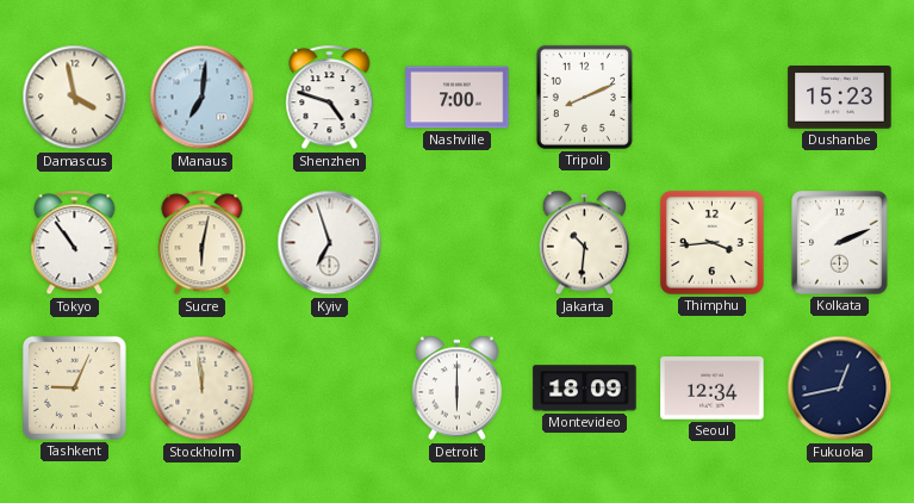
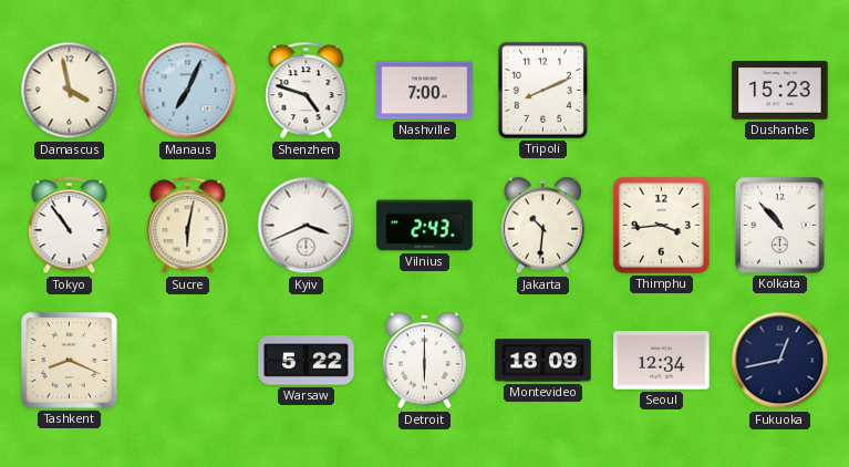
Manaus: 7:01 -> 7:04 (188, 91)
Kyiv: 6:57 -> 3:41 (307, 226)
Vilnius: none -> 2:43 (425, 226)
Kolkata: 2:11 -> 10:53 (780, 226)
Tashkent: 9:04 -> 8:19 (69, 360)
Stockholm: 11:59 -> none (203, 389)
Warsaw: none -> 5:22 (307, 361)
